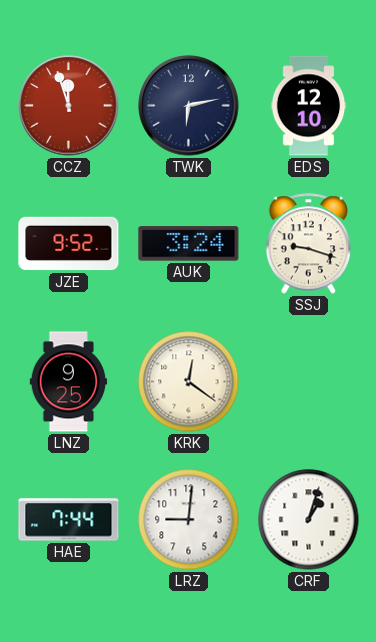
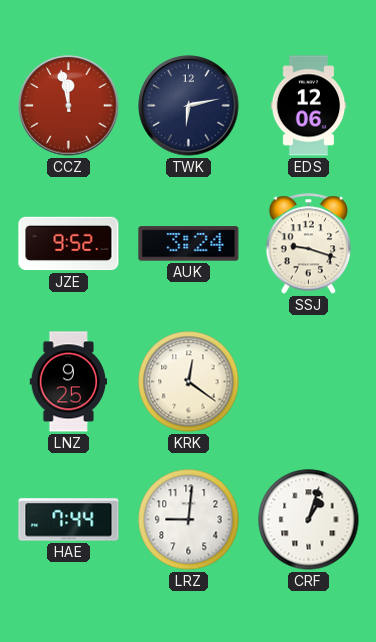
CCZ: 11:57 -> 11:58 (69, 106)
EDS: 12:10 -> 12:06 (309, 106)
